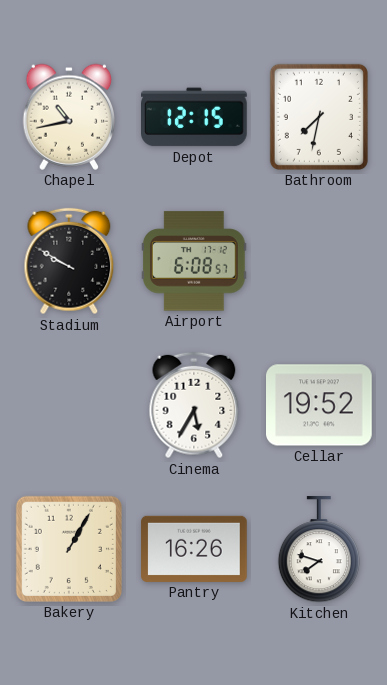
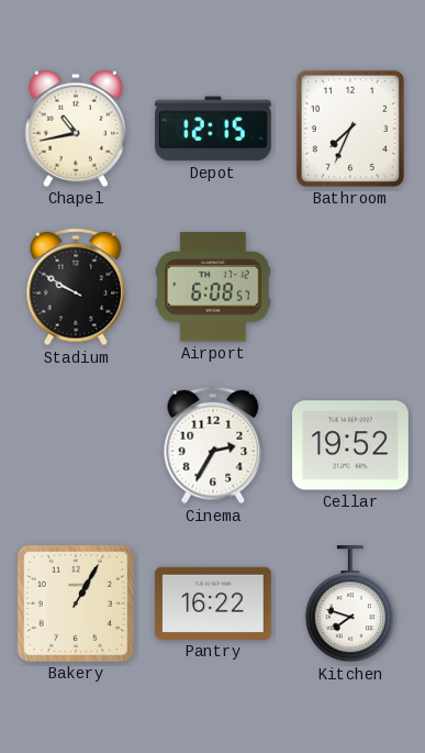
Bathroom: 7:32 -> 7:34 (350, 129)
Cinema: 5:35 -> 2:35 (213, 445)
Pantry: 16:26 -> 16:22 (213, 603)
